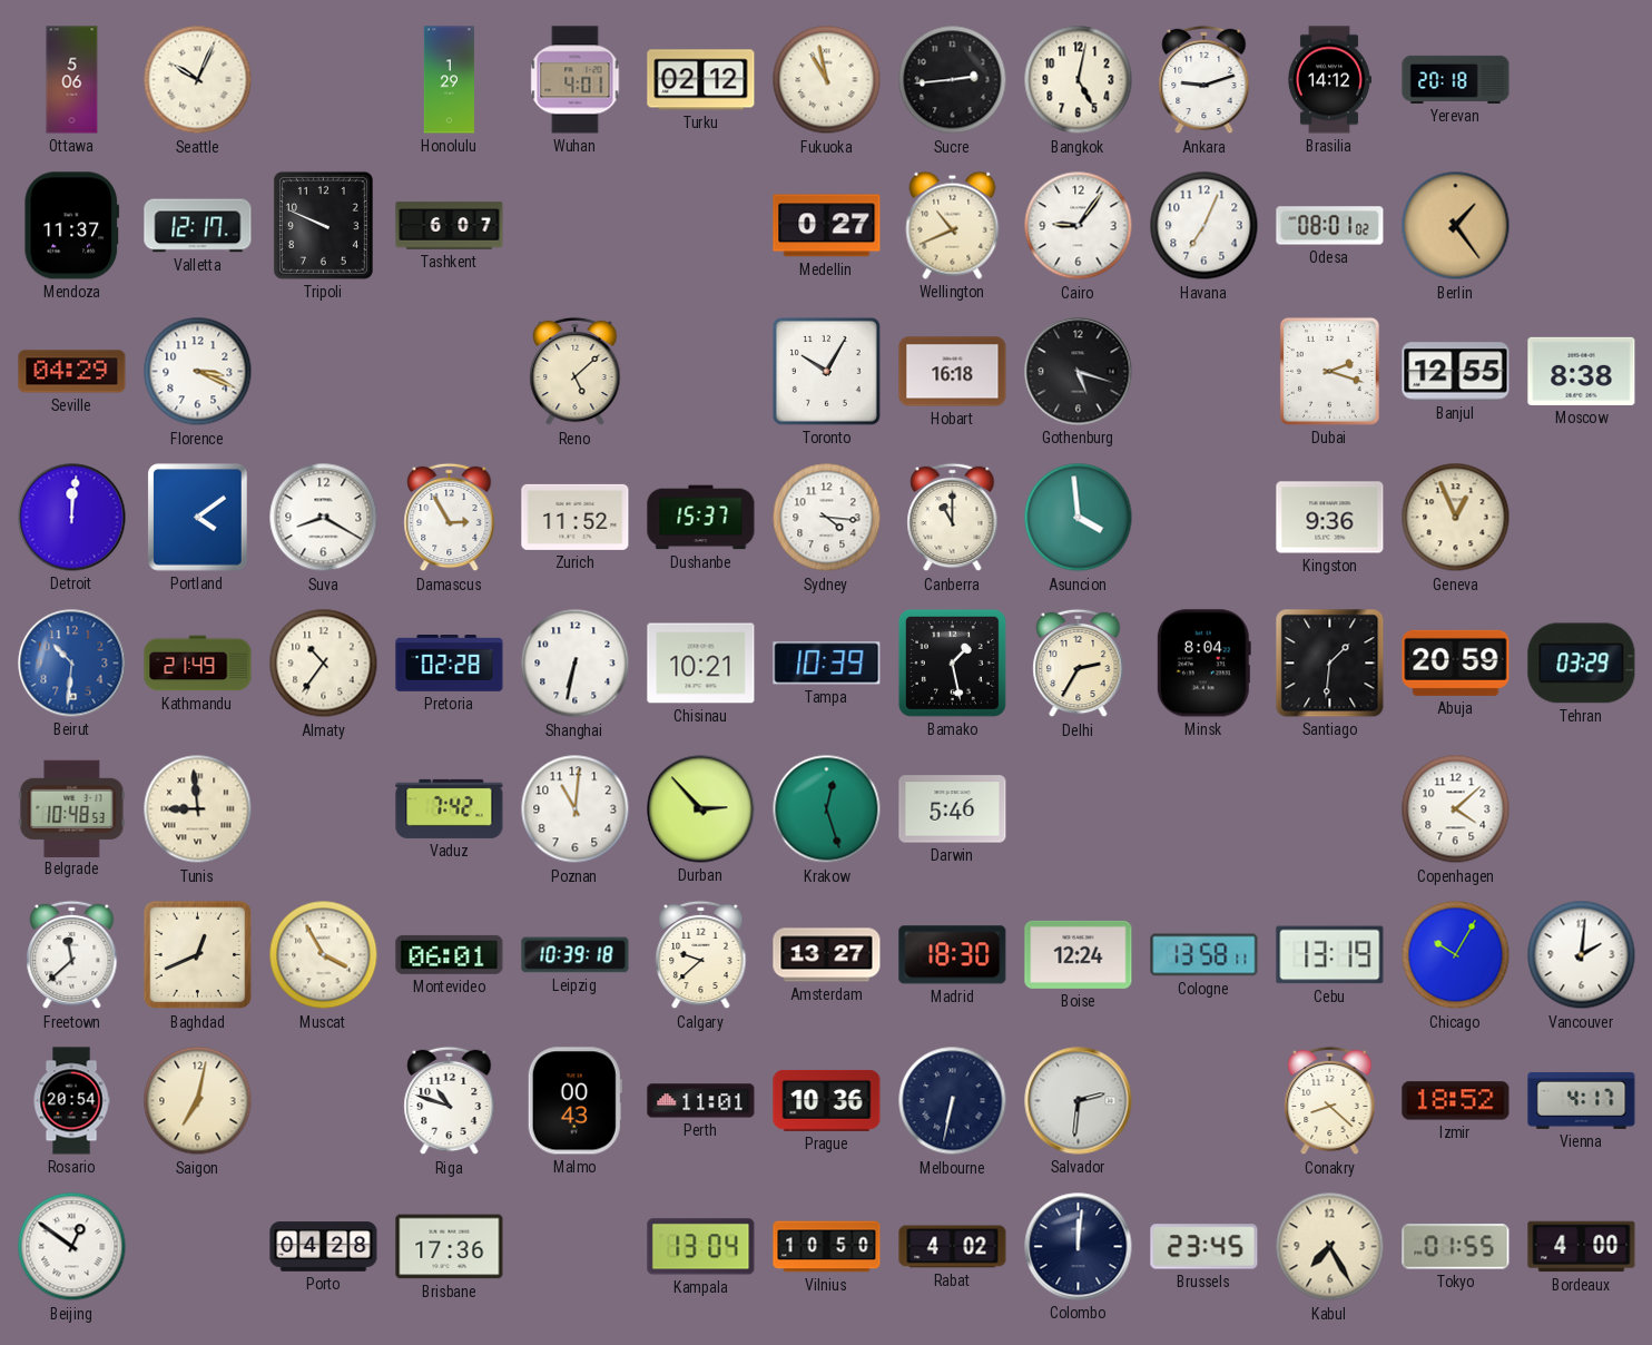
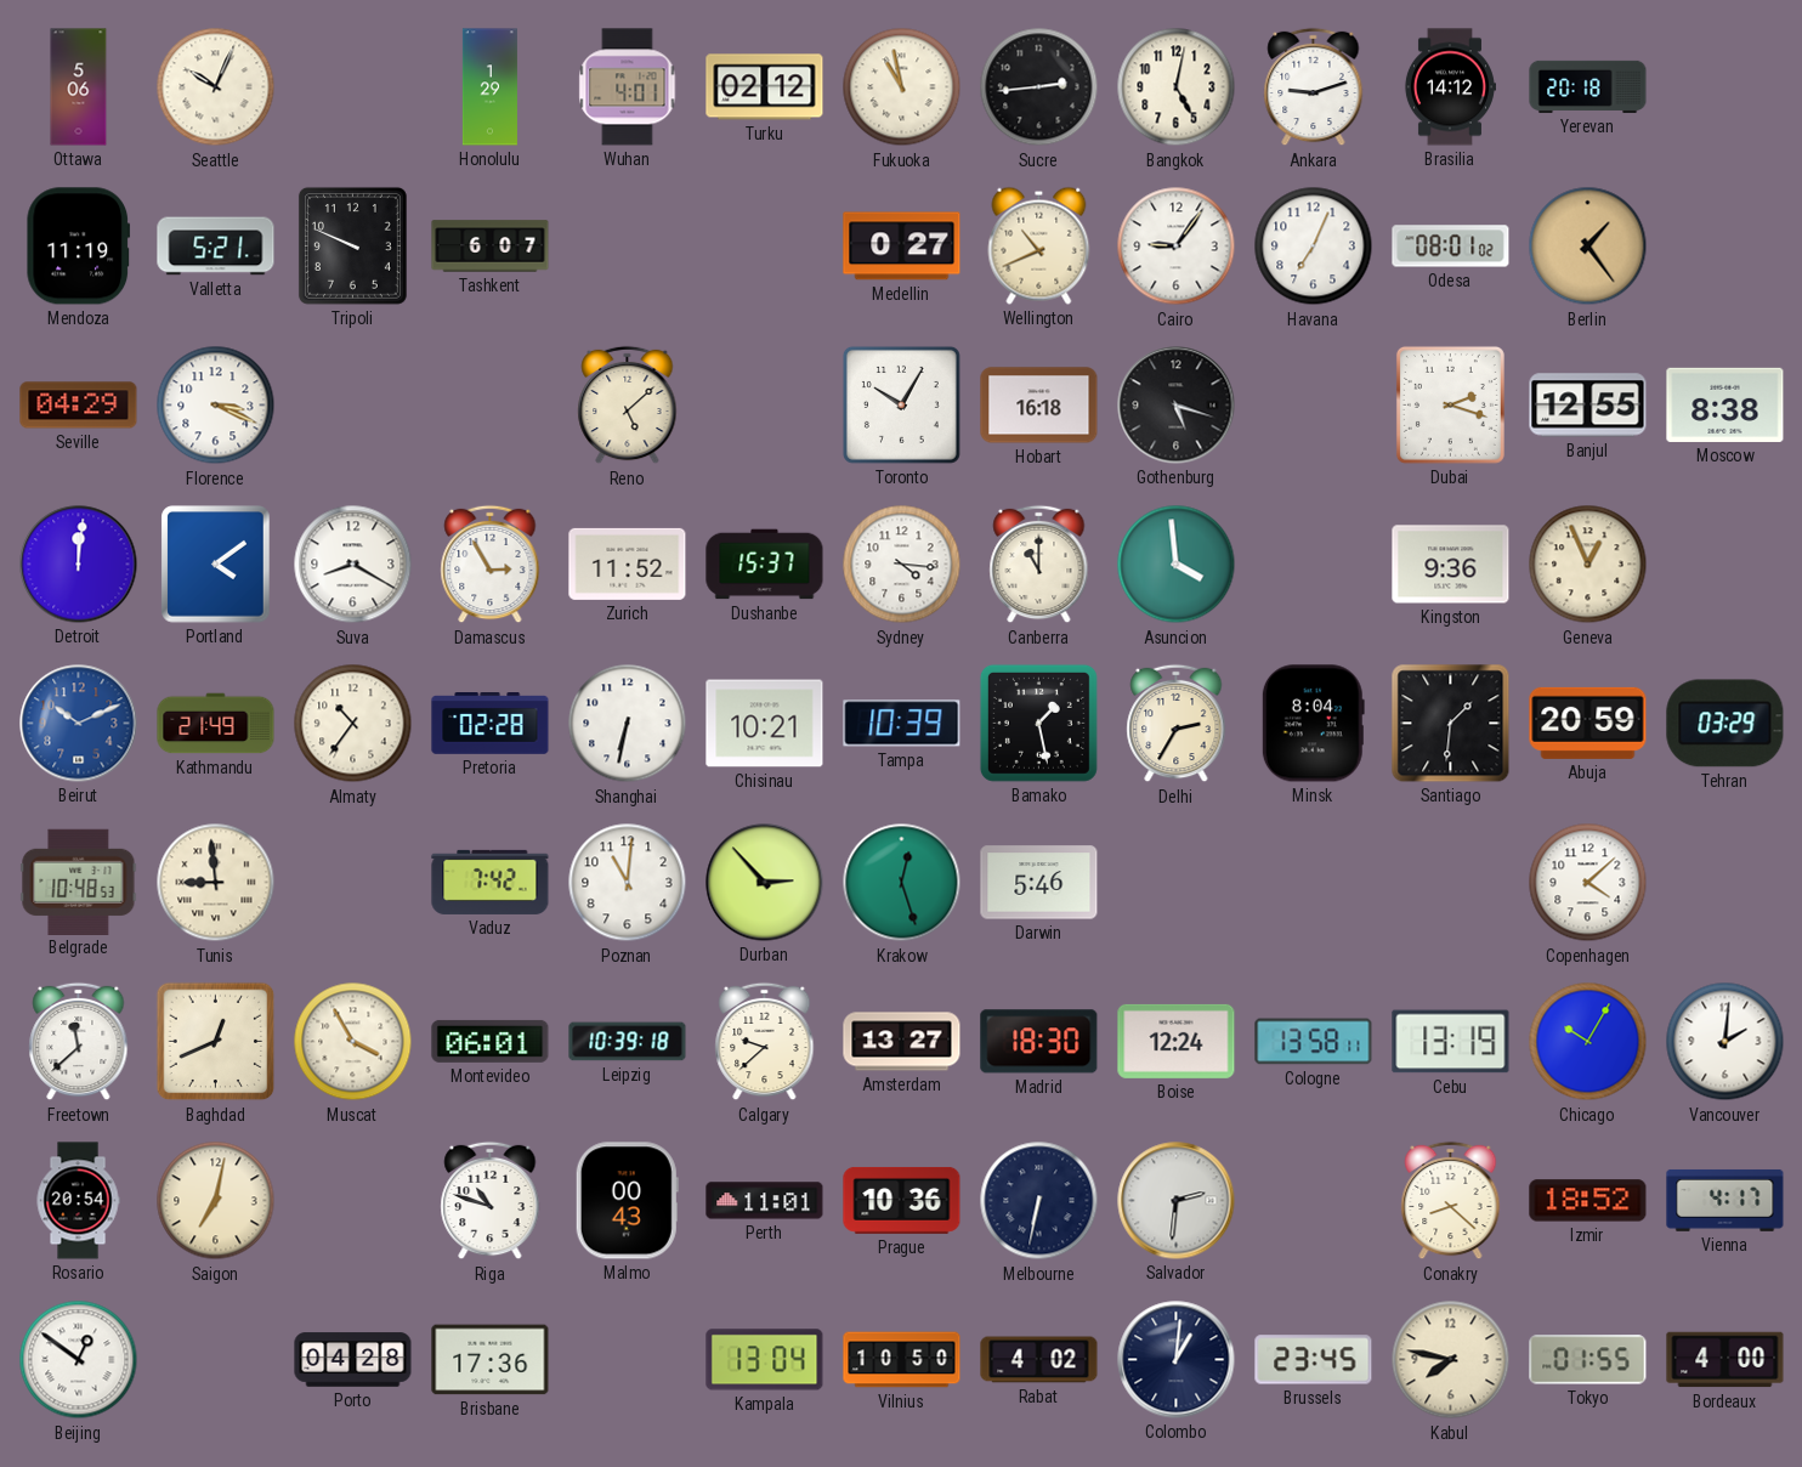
Mendoza: 11:37 -> 11:19 (79, 247)
Valletta: 12:17 -> 5:21 (216, 247)
Beirut: 10:31 -> 10:11 (79, 724)
Colombo: 12:01 -> 1:01 (1177, 1360)
Kabul: 7:25 -> 7:47 (1451, 1360)
